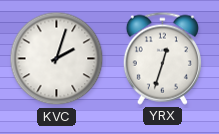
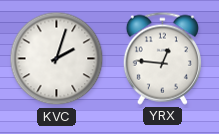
YRX: 12:33 -> 12:46 (162, 58)
